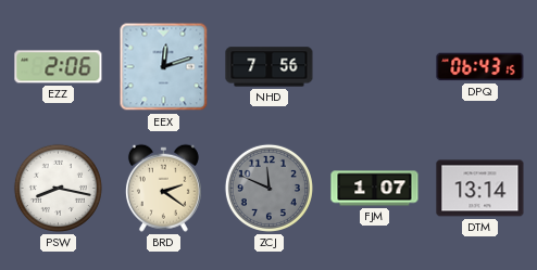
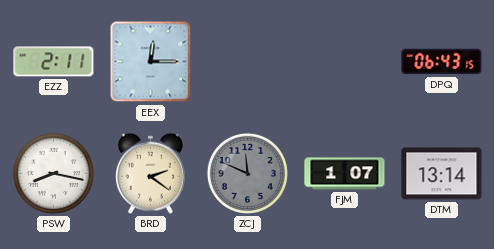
EZZ: 2:06 -> 2:11 (54, 62)
EEX: 12:12 -> 12:15 (151, 62)
NHD: 7:56 -> none (270, 67)
